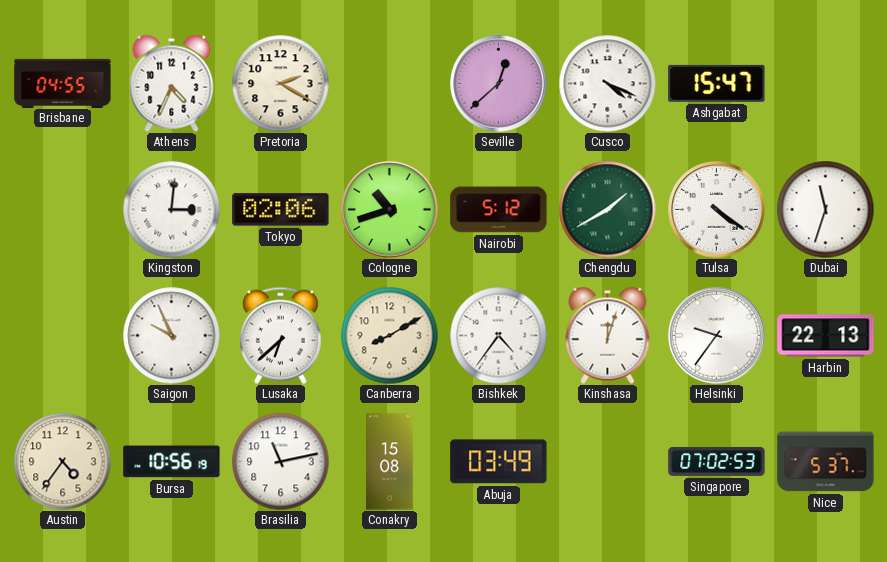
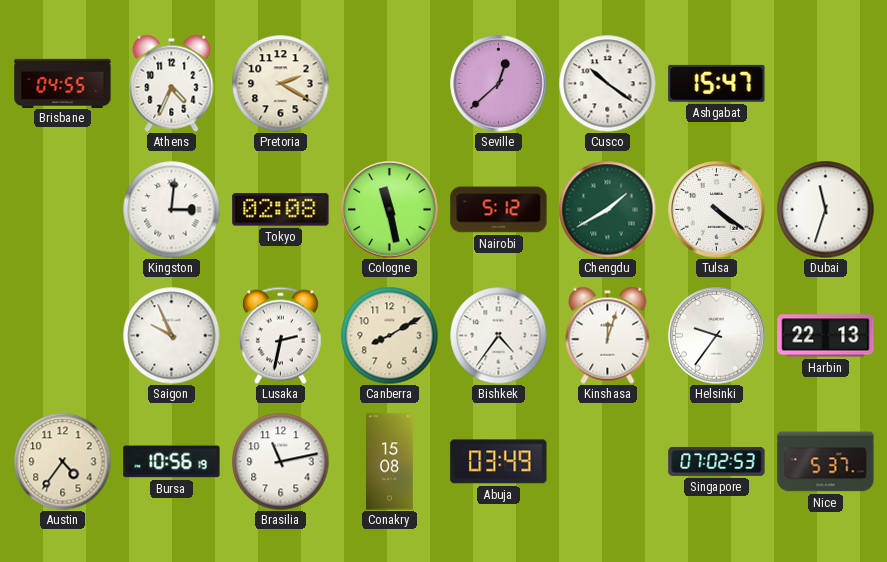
Cusco: 4:19 -> 10:21 (607, 83)
Tokyo: 02:06 -> 02:08 (281, 210)
Cologne: 10:42 -> 11:28 (390, 210)
Lusaka: 6:38 -> 2:32 (280, 335)
